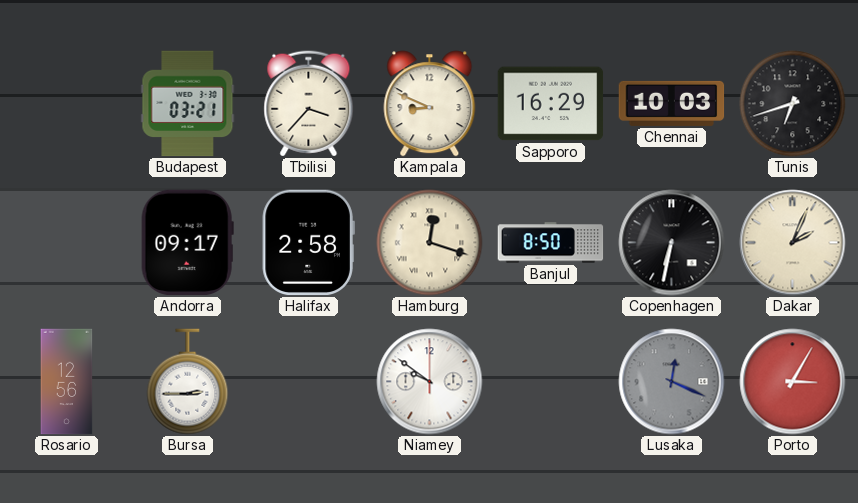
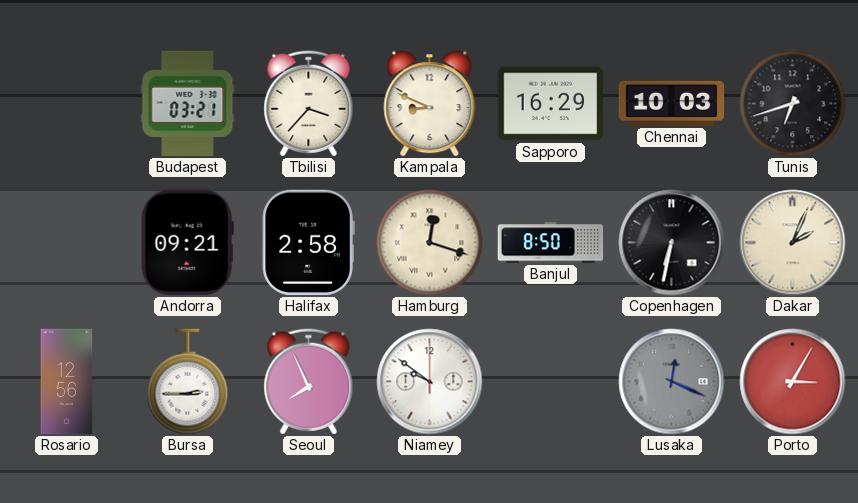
Andorra: 09:17 -> 09:21 (187, 243)
Seoul: none -> 7:56 (309, 382)
